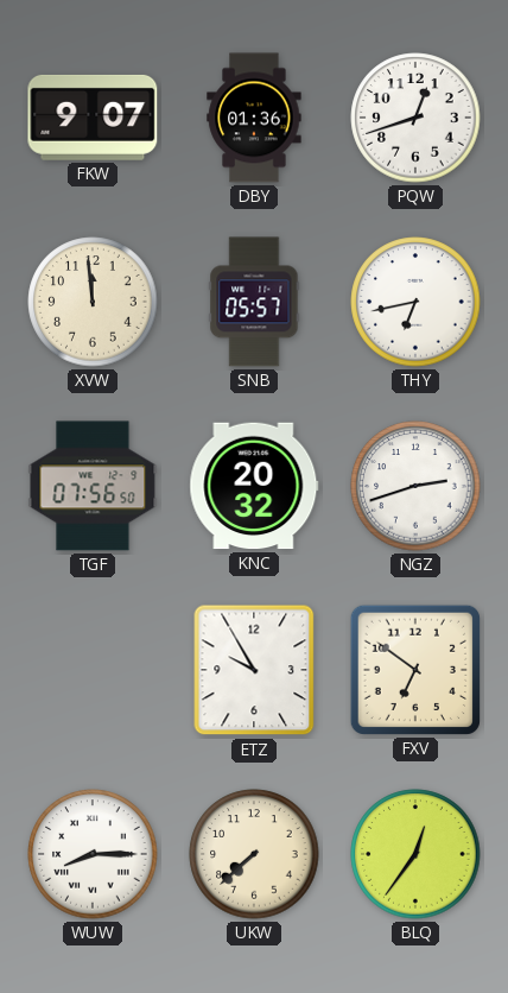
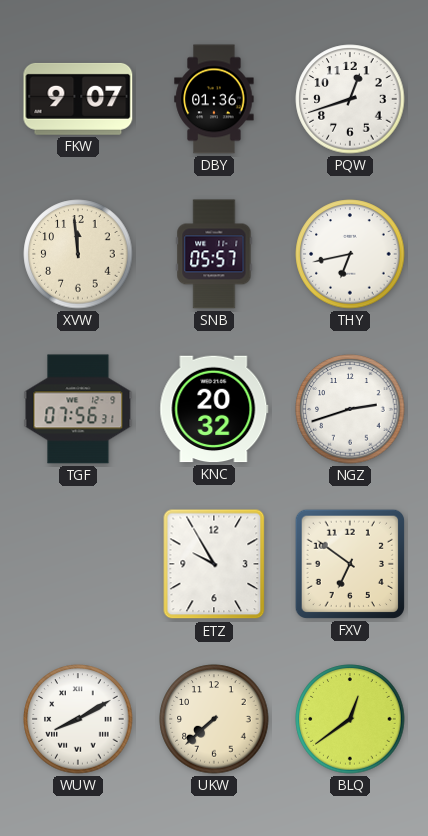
TGF: 07:56:50 -> 07:56:31 (78, 409)
WUW: 8:15 -> 8:10 (78, 719)
BLQ: 12:36 -> 12:39 (350, 719)
